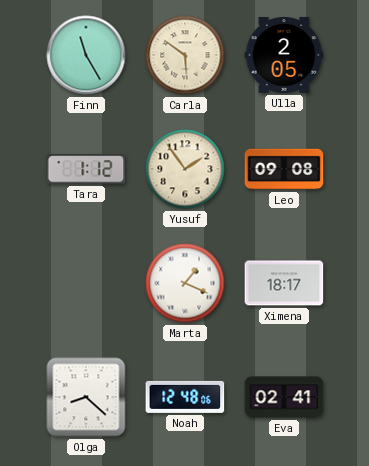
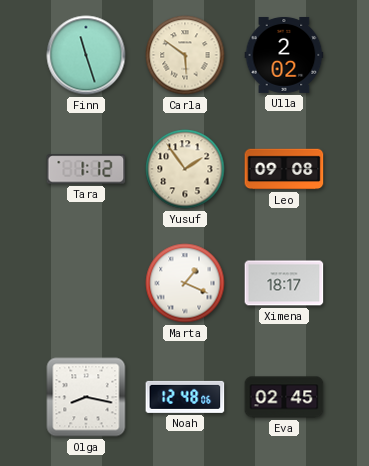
Finn: 11:25 -> 11:27 (86, 55)
Ulla: 2:05 -> 2:02 (284, 55)
Olga: 8:22 -> 8:17 (86, 397)
Eva: 02:41 -> 02:45 (284, 397)
